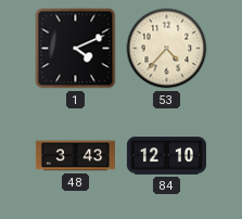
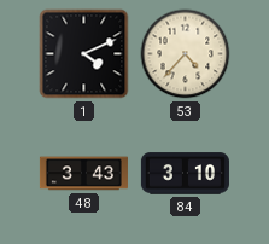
84: 12:10 -> 3:10 (185, 174)
